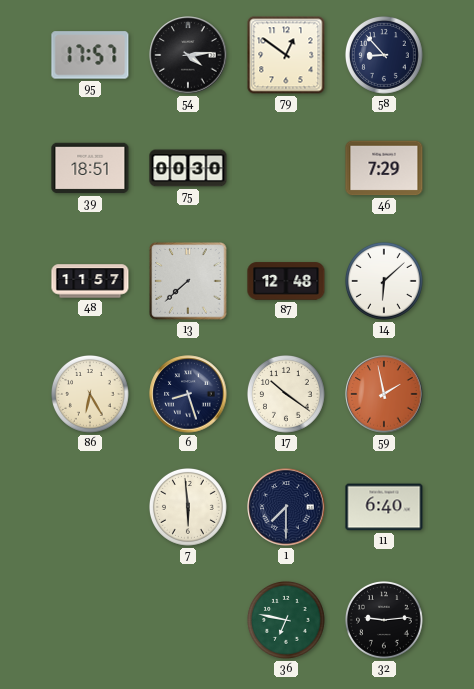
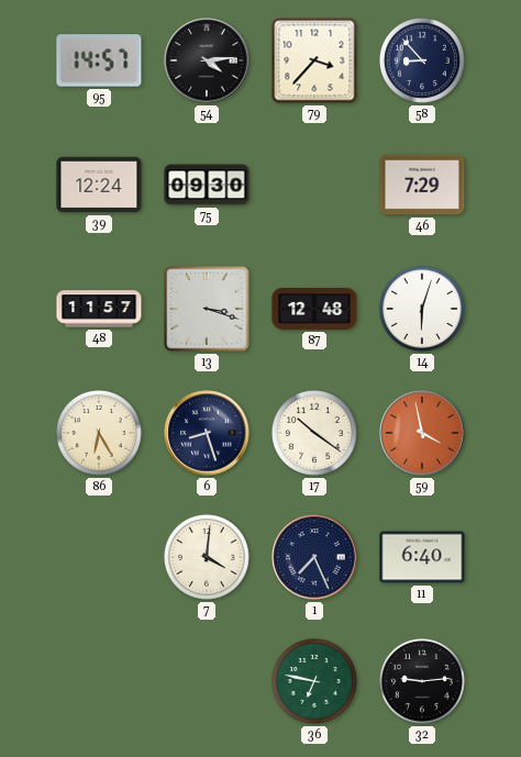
95: 17:57 -> 14:57 (99, 60)
79: 12:51 -> 3:37 (314, 60)
39: 18:51 -> 12:24 (99, 185)
75: 00:30 -> 09:30 (207, 185)
13: 7:38 -> 3:18 (207, 309)
14: 6:08 -> 6:03 (423, 310)
59: 1:58 -> 3:58 (422, 433)
7: 5:59 -> 4:01 (208, 558)
1: 7:30 -> 7:26 (314, 557)
